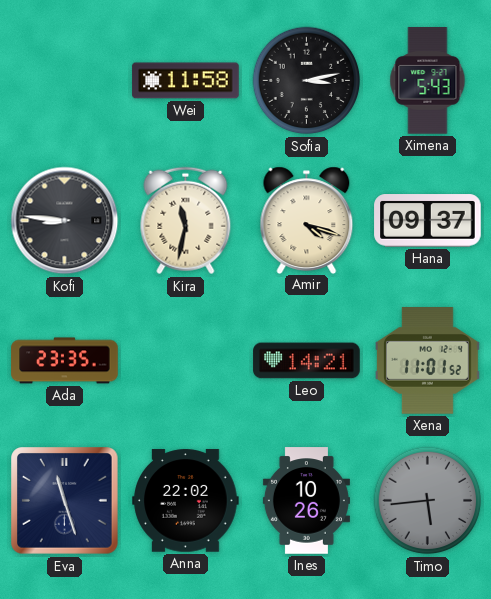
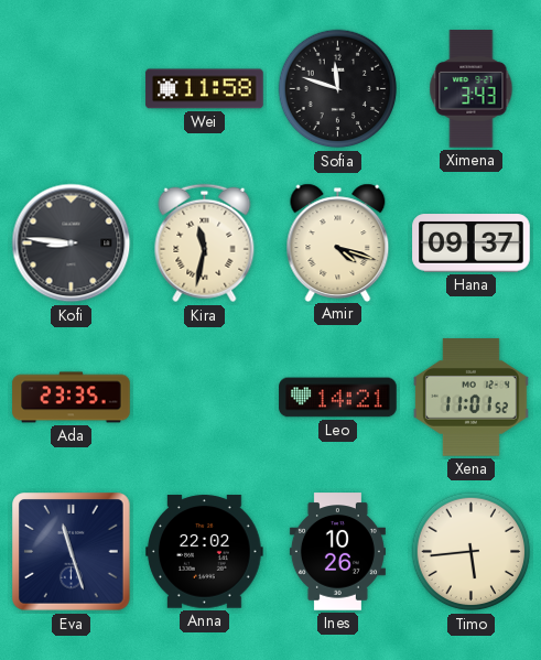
Sofia: 3:13 -> 11:48 (338, 89)
Ximena: 5:43 -> 3:43 (472, 89)
Timo dial: grey -> cream (472, 552)
